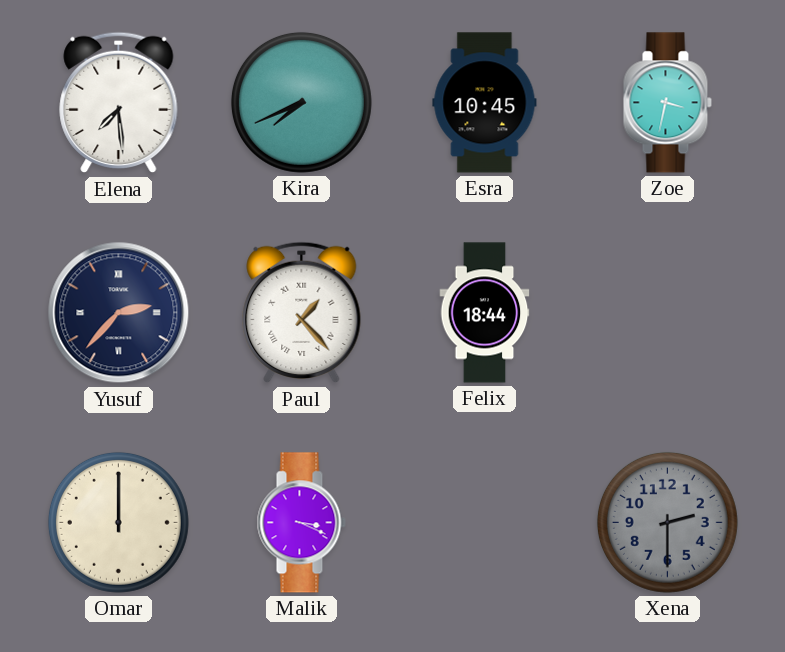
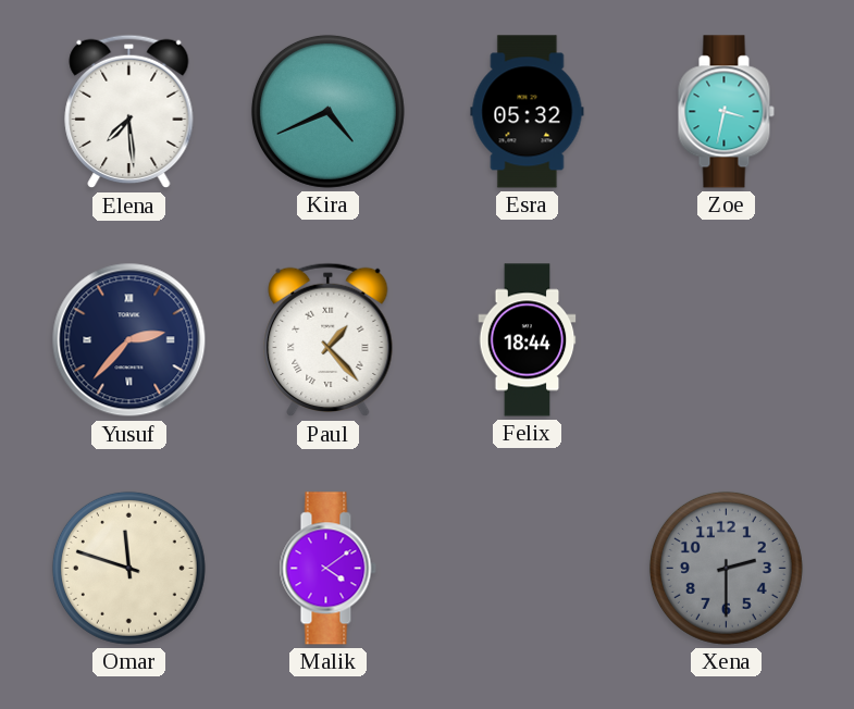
Kira: 7:41 -> 4:41 (327, 111)
Esra: 10:45 -> 05:32 (528, 112)
Omar: 12:00 -> 11:48 (128, 568)
Malik: 3:19 -> 4:09 (327, 569)
